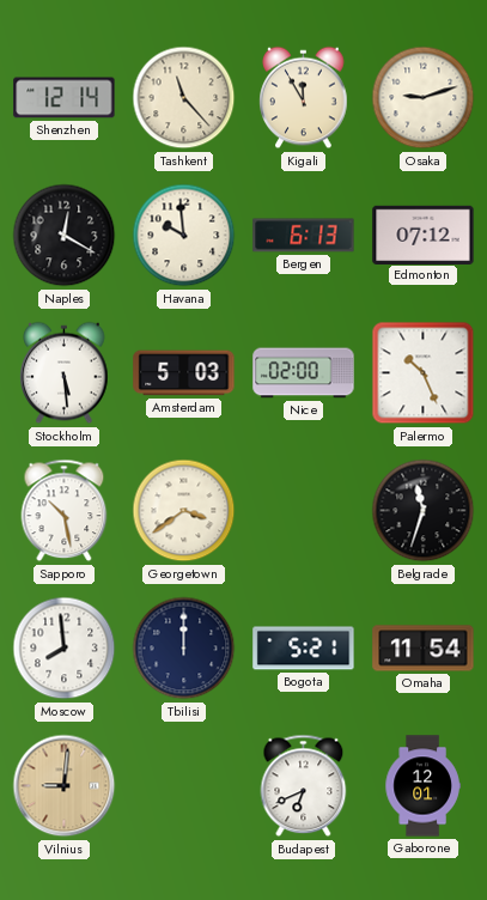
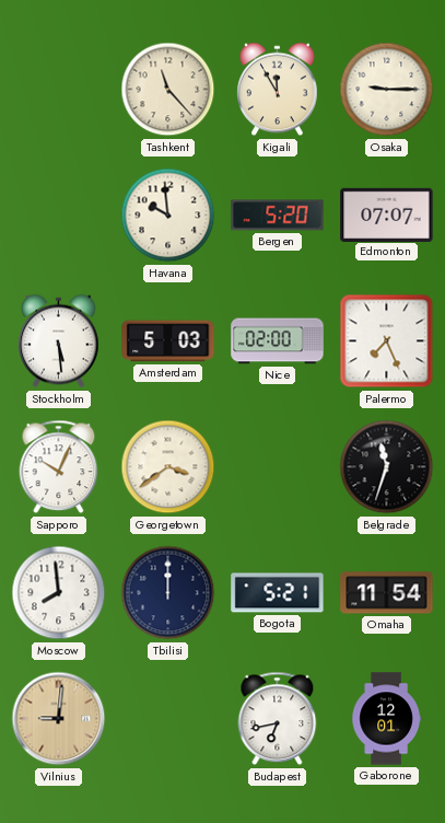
Shenzhen: 12:14 -> none (65, 98)
Osaka: 9:12 -> 9:15 (387, 90)
Naples: 12:20 -> none (65, 236)
Bergen: 6:13 -> 5:20 (278, 216)
Edmonton: 07:12 -> 07:07 (387, 215)
Palermo: 10:26 -> 7:26 (387, 341)
Sapporo: 10:28 -> 10:04 (59, 467)
Budapest: 6:41 -> 6:43 (278, 719)
